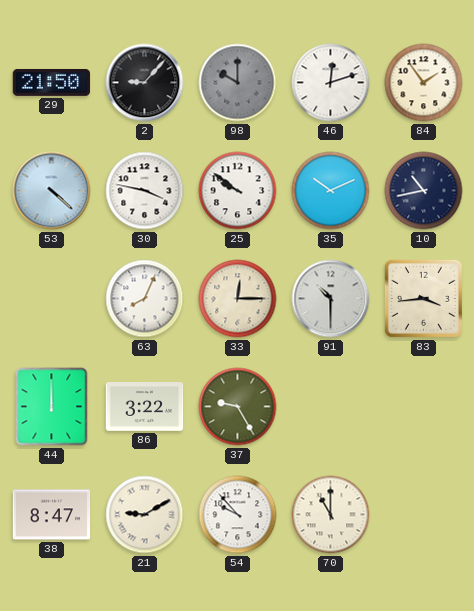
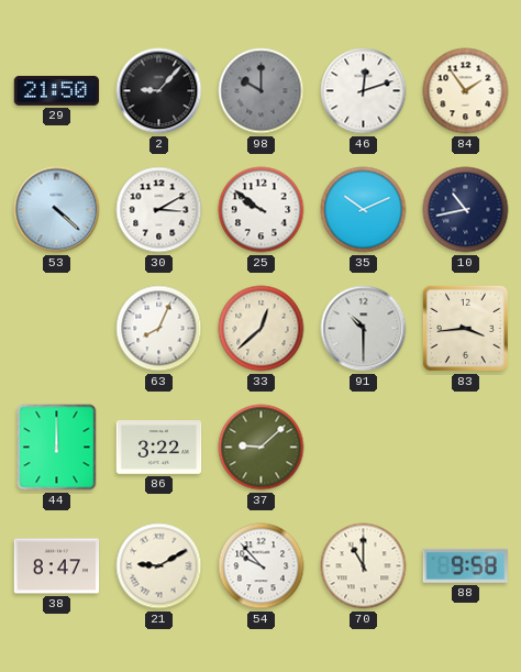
30: 3:47 -> 3:10 (159, 210)
33: 12:15 -> 12:38 (262, 329)
37: 9:25 -> 9:08 (262, 448)
88: none -> 9:58 (465, 565)
